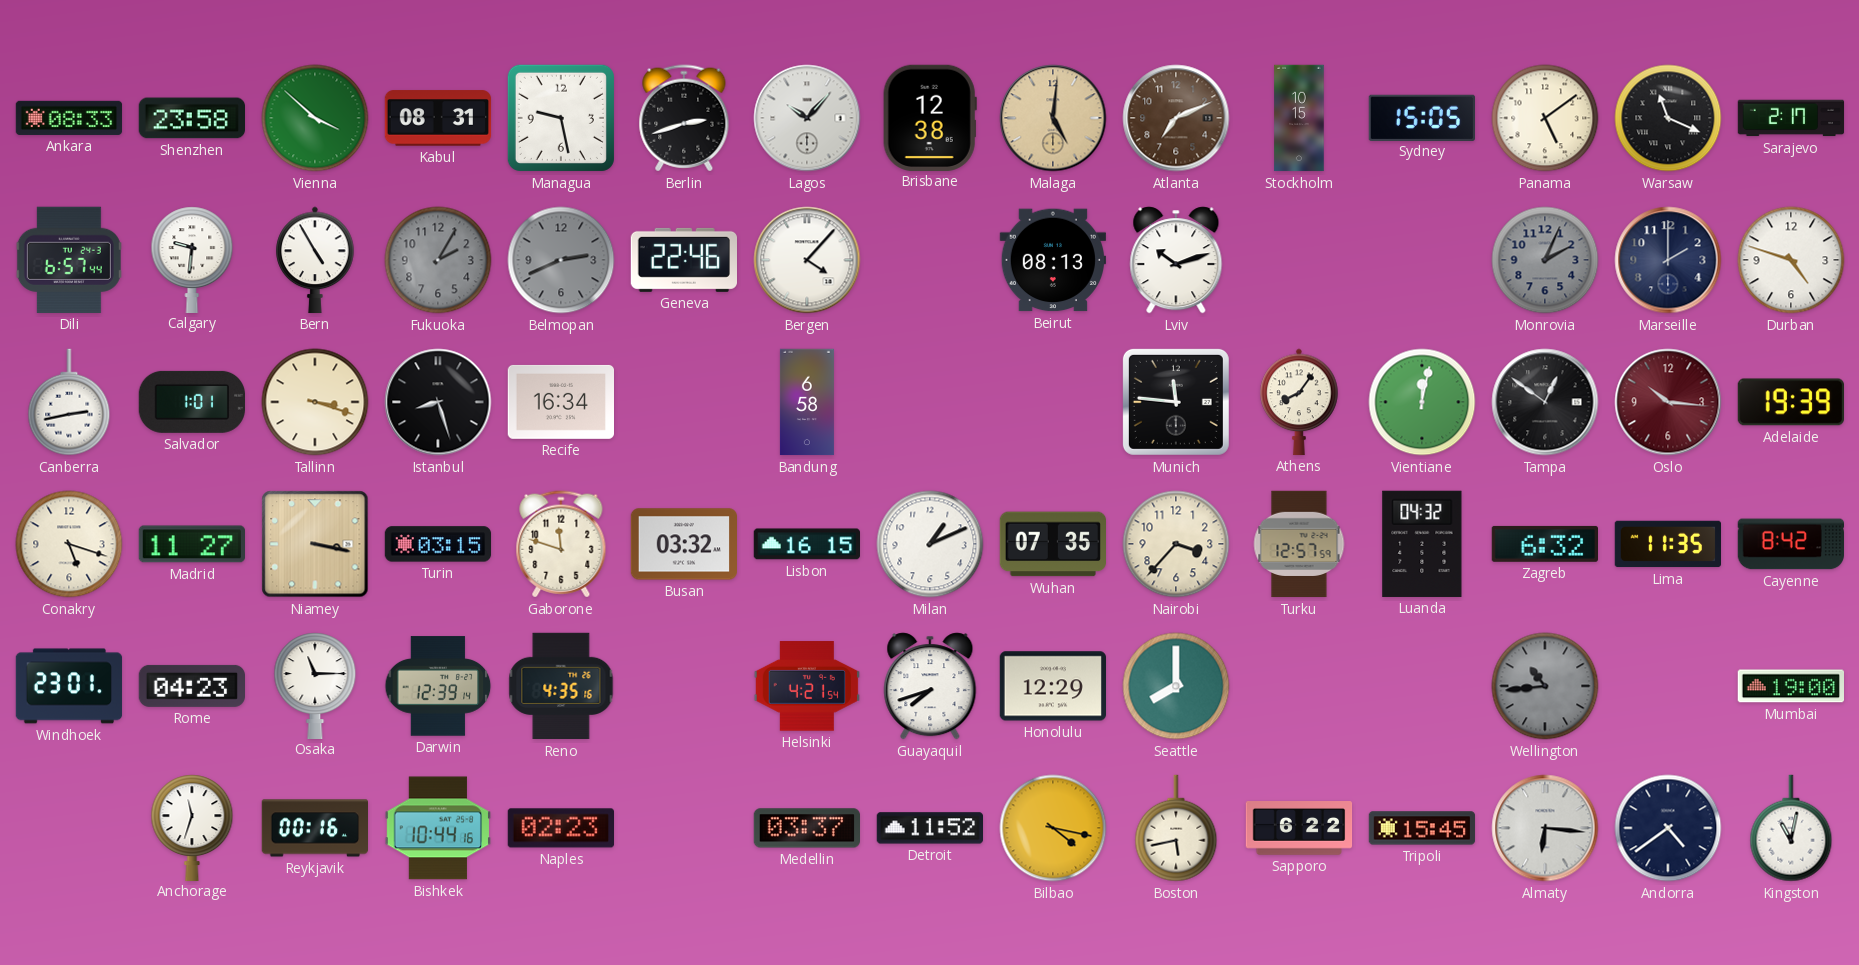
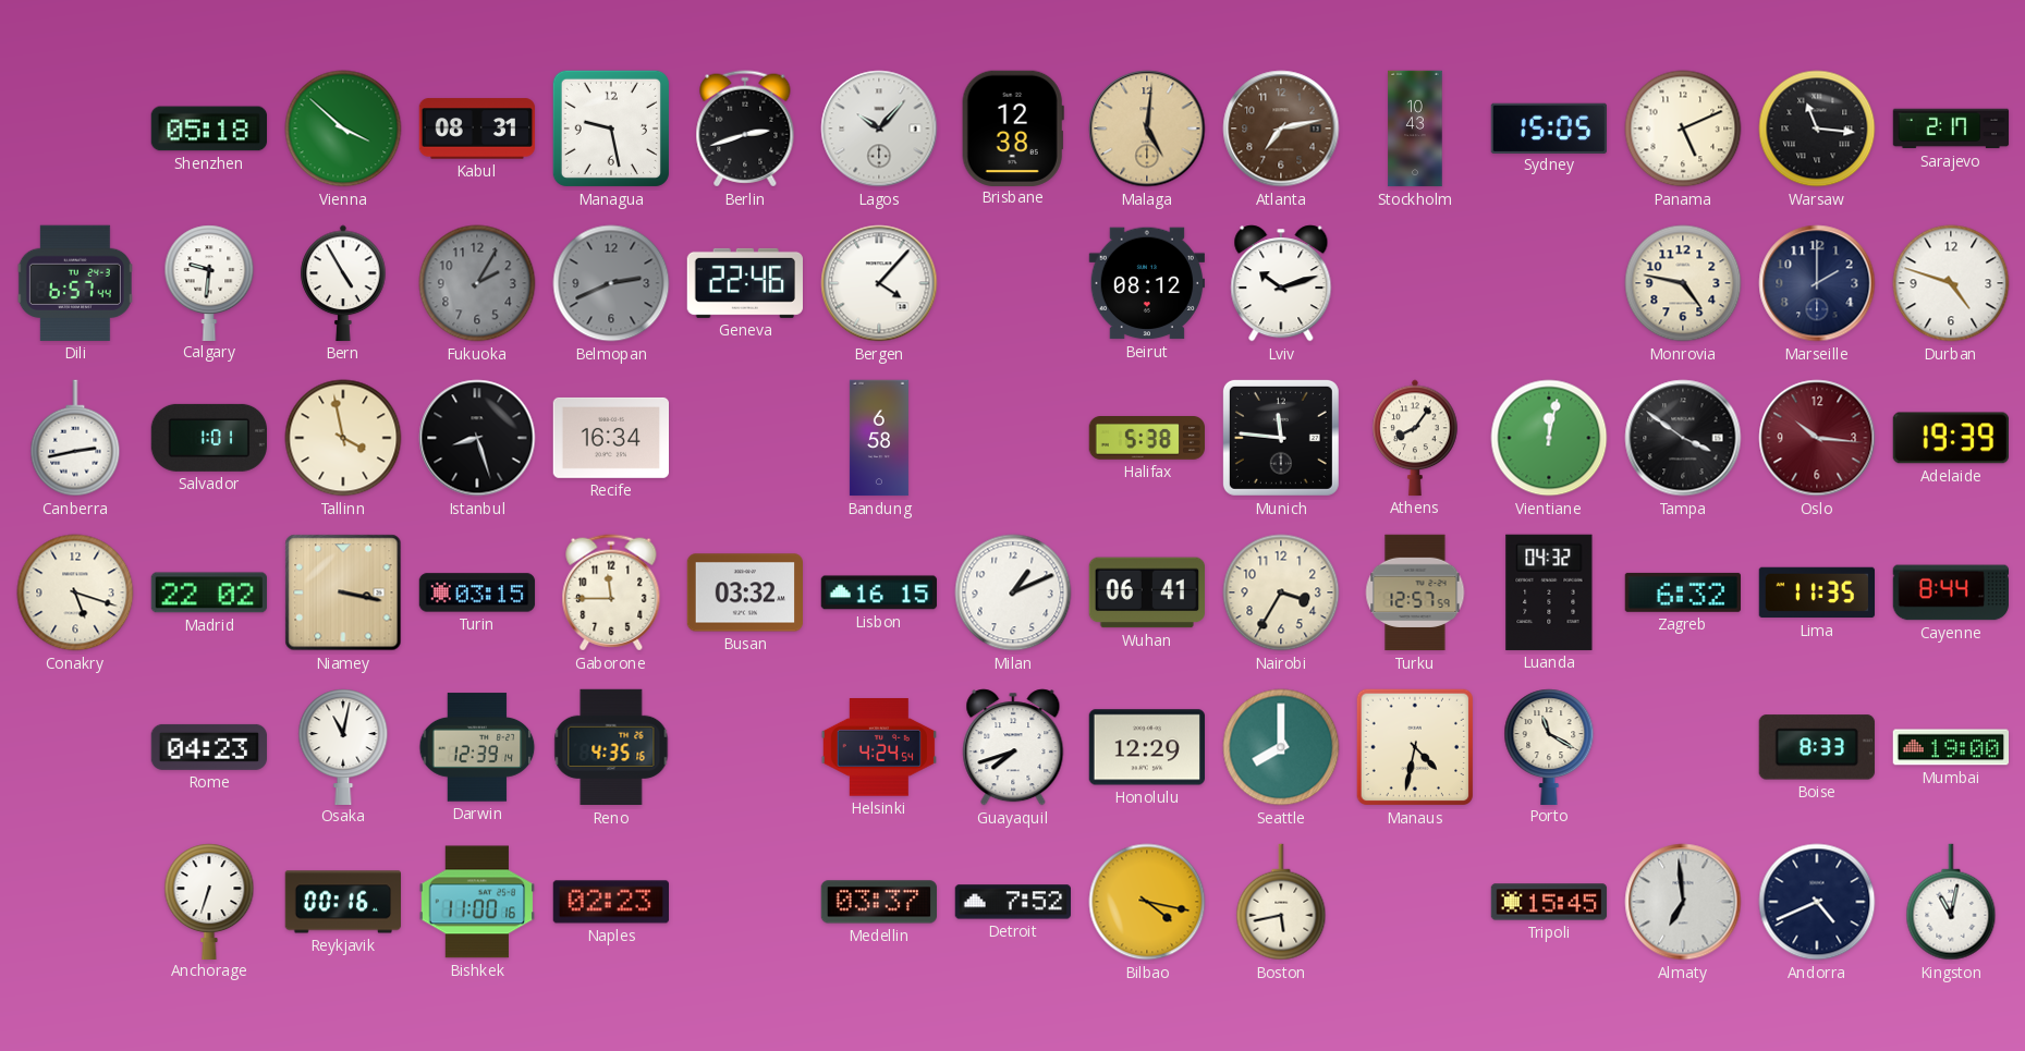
Ankara: 08:33 -> none (69, 118)
Shenzhen: 23:58 -> 05:18 (208, 129)
Atlanta: 7:11 -> 7:13 (1281, 129)
Stockholm: 10:15 -> 10:43 (1415, 129)
Panama: 5:09 -> 5:11 (1683, 129)
Warsaw: 11:19 -> 11:16 (1817, 129)
Beirut: 08:13 -> 08:12 (1146, 283)
Monrovia: 2:04 -> 4:47 (1683, 283)
Monrovia dial: grey -> cream (1683, 283)
Tallinn: 3:18 -> 3:58 (343, 438)
Halifax: none -> 5:38 (1147, 439)
Tampa: 12:51 -> 3:51 (1683, 438)
Madrid: 11:27 -> 22:02 (208, 592)
Gaborone: 11:48 -> 11:45 (611, 592)
Wuhan: 07:35 -> 06:41 (1146, 592)
Nairobi: 3:37 -> 3:35 (1281, 592)
Cayenne: 8:42 -> 8:44 (1950, 592)
Windhoek: 23:01 -> none (69, 686)
Osaka: 11:15 -> 11:02 (343, 746)
Helsinki: 4:21 -> 4:24 (878, 747)
Manaus: none -> 4:32 (1415, 747)
Porto: none -> 11:20 (1549, 746)
Wellington: 10:44 -> none (1545, 686)
Boise: none -> 8:33 (1817, 747)
Anchorage: 11:33 -> 6:33 (209, 901)
Bishkek: 10:44 -> 11:00 (476, 902)
Detroit: 11:52 -> 7:52 (1012, 902)
Sapporo: 6:22 -> none (1299, 829)
Almaty: 6:16 -> 6:59 (1683, 902)
Andorra: 4:39 -> 4:41 (1817, 902)
